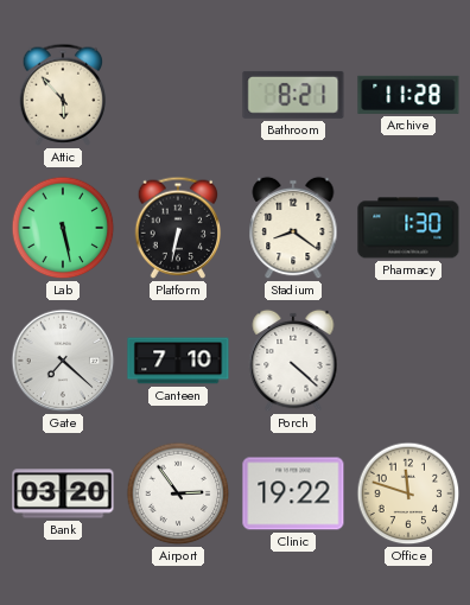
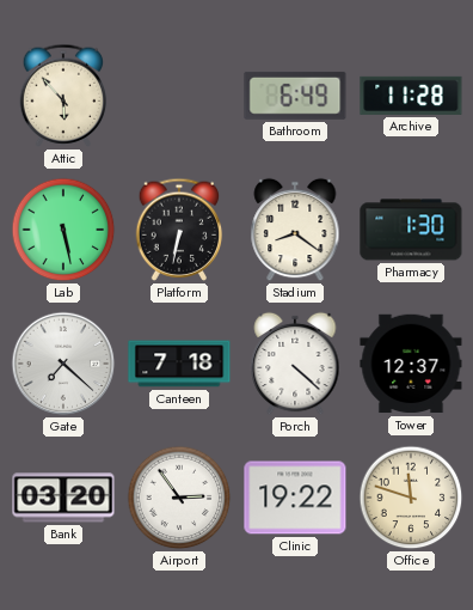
Bathroom: 8:21 -> 6:49 (295, 96)
Canteen: 7:10 -> 7:18 (179, 364)
Tower: none -> 12:37 (411, 364)
